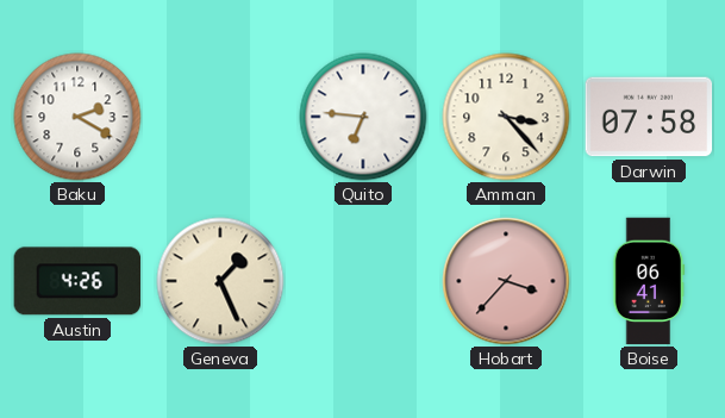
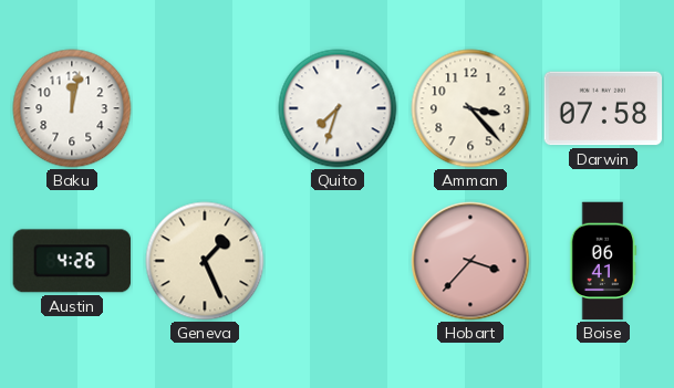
Baku: 2:20 -> 12:02 (72, 108)
Quito: 6:46 -> 7:33 (338, 108)
